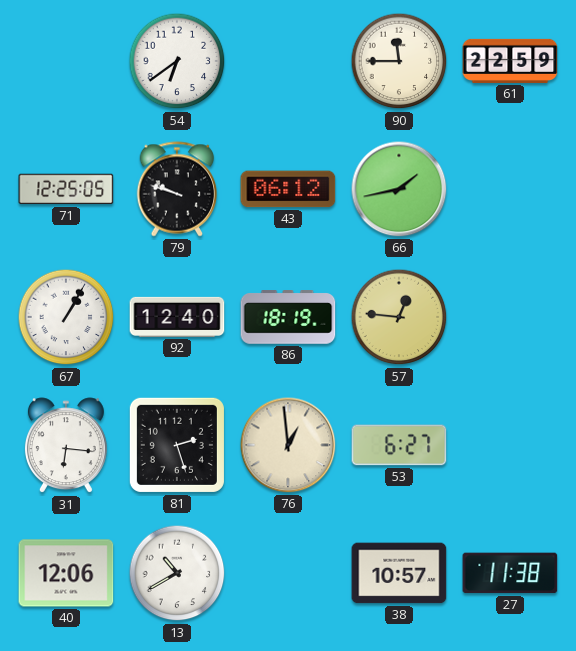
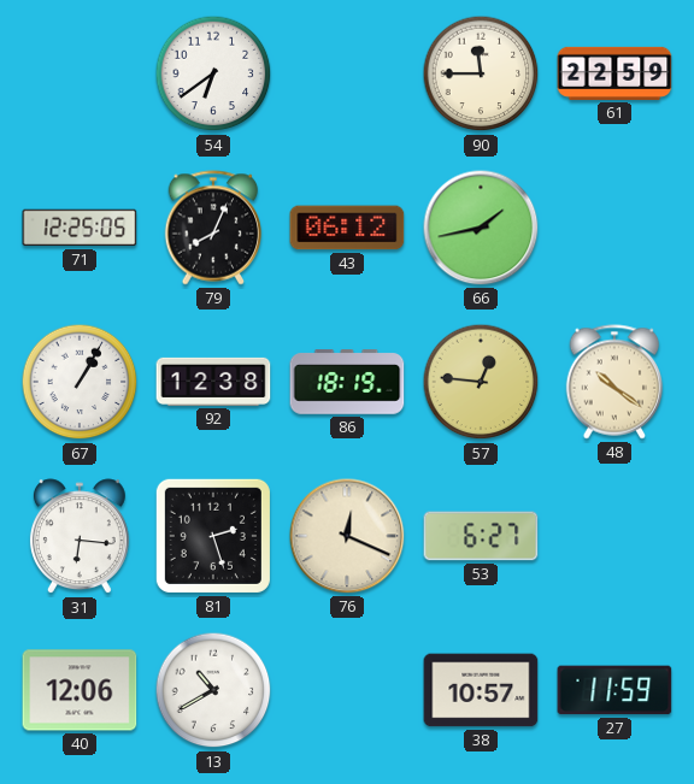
79: 9:48 -> 8:04 (213, 228)
92: 12:40 -> 12:38 (213, 382)
48: none -> 10:21 (614, 382)
76: 12:59 -> 12:19 (347, 536)
27: 11:38 -> 11:59 (614, 690)
